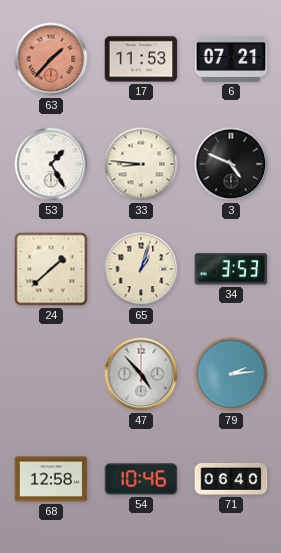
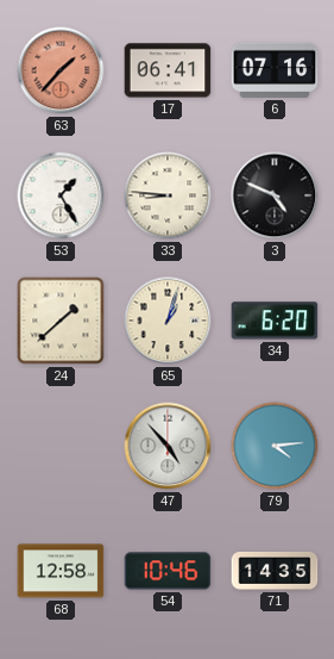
17: 11:53 -> 06:41 (168, 70)
6: 07:21 -> 07:16 (275, 70)
34: 3:53 -> 6:20 (275, 321)
79: 2:14 -> 4:14 (275, 446)
71: 06:40 -> 14:35 (275, 571)
